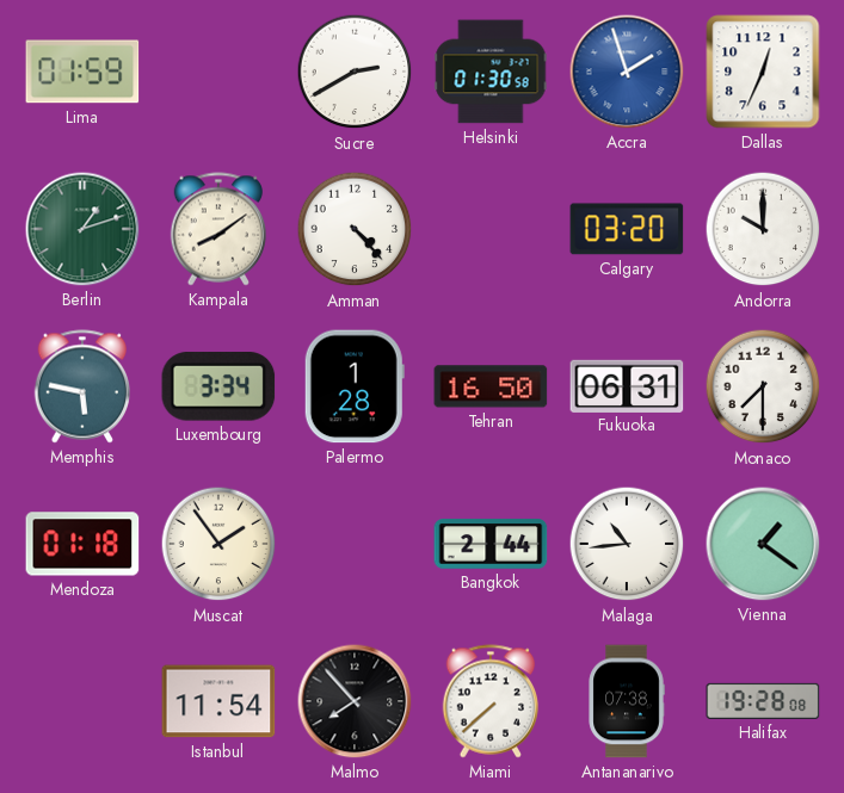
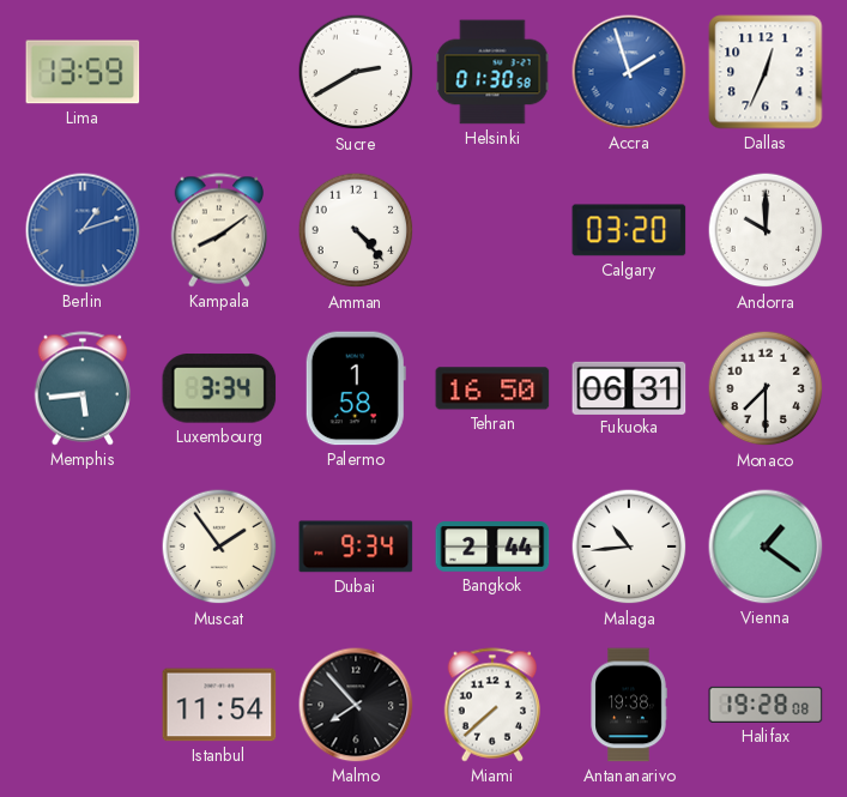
Lima: 01:59 -> 13:59 (83, 72)
Berlin dial: green -> blue (83, 230)
Memphis: 5:47 -> 5:44 (83, 388)
Palermo: 1:28 -> 1:58 (356, 388)
Mendoza: 01:18 -> none (82, 544)
Dubai: none -> 9:34 (356, 547)
Antananarivo: 07:38 -> 19:38 (629, 705)
